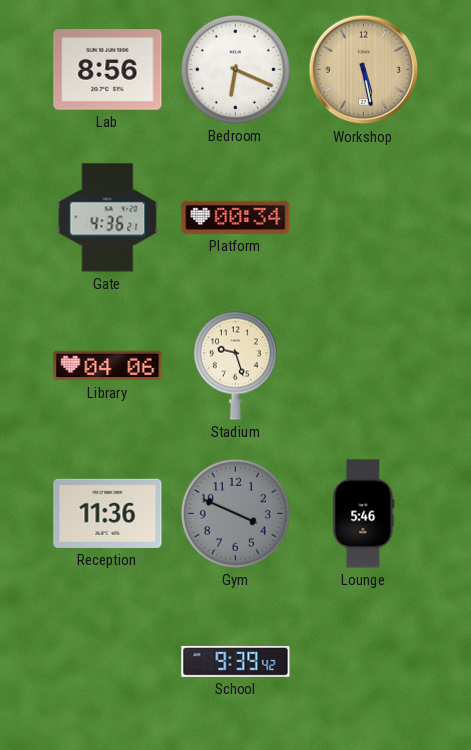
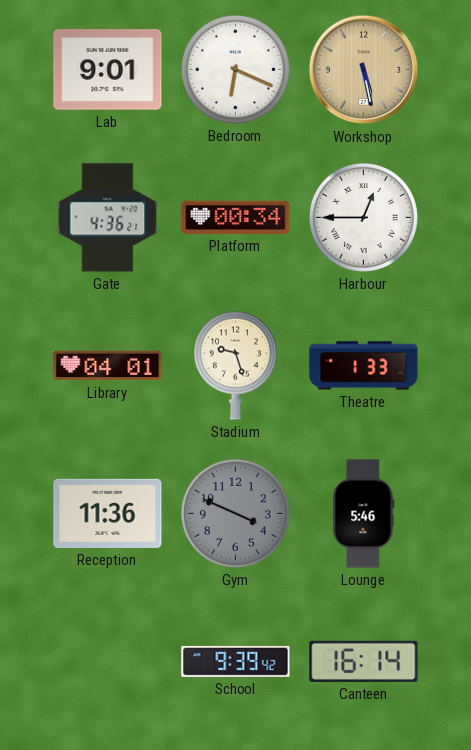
Lab: 8:56 -> 9:01 (108, 70)
Harbour: none -> 12:45 (363, 217)
Library: 04:06 -> 04:01 (108, 366)
Theatre: none -> 1:33 (364, 366)
Canteen: none -> 16:14 (364, 661)
